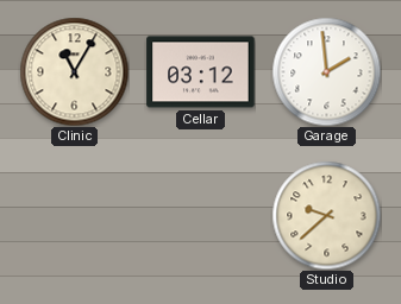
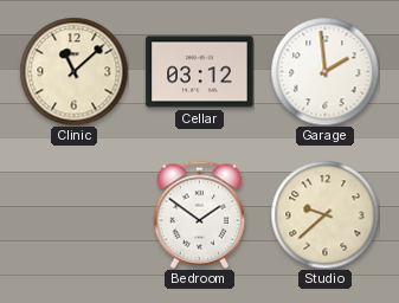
Clinic: 11:05 -> 11:08 (73, 71)
Bedroom: none -> 1:51 (200, 214)
